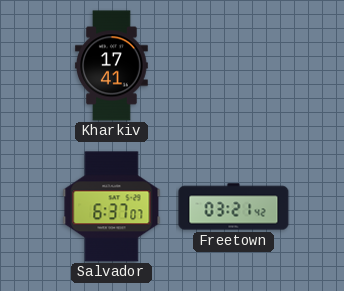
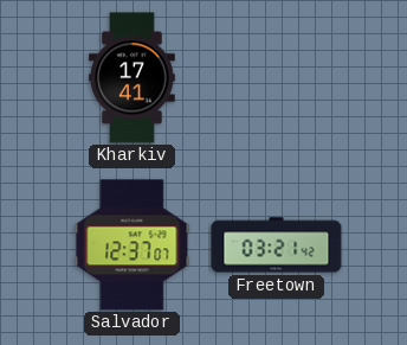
Salvador: 6:37 -> 12:37 (133, 245)
